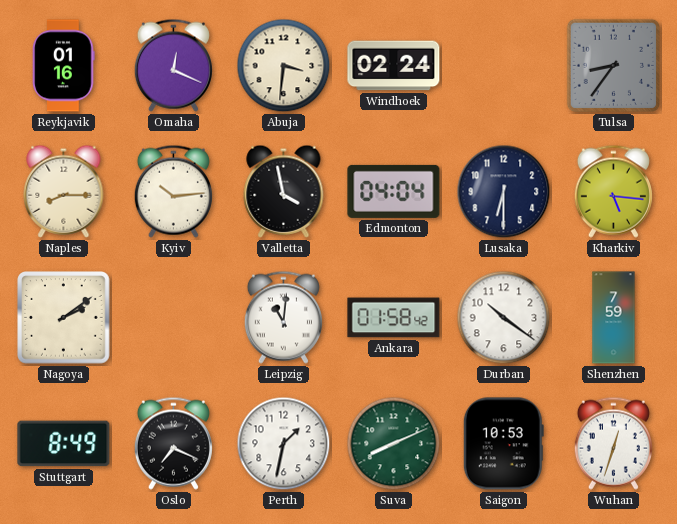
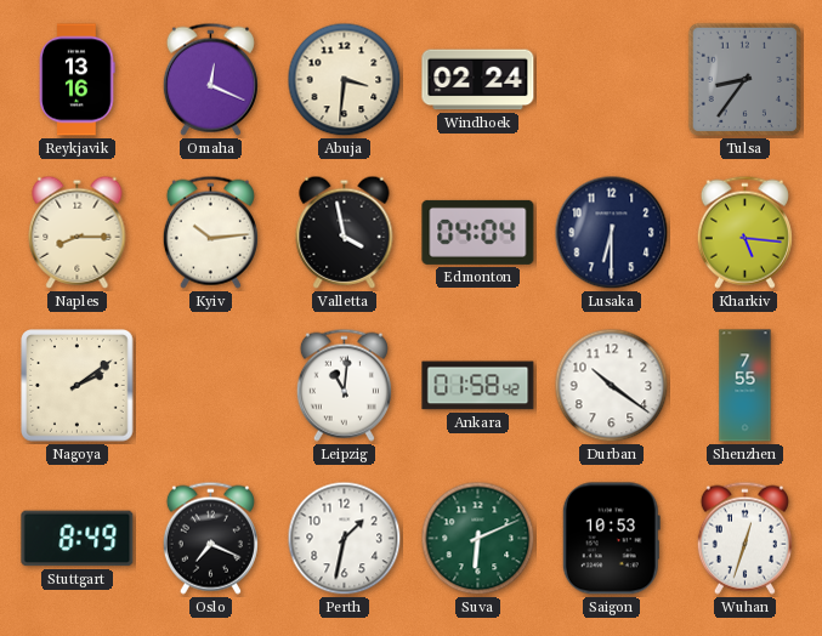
Reykjavik: 01:16 -> 13:16 (78, 80)
Shenzhen: 7:59 -> 7:55 (746, 386)
Suva: 8:11 -> 6:11 (478, 539)
